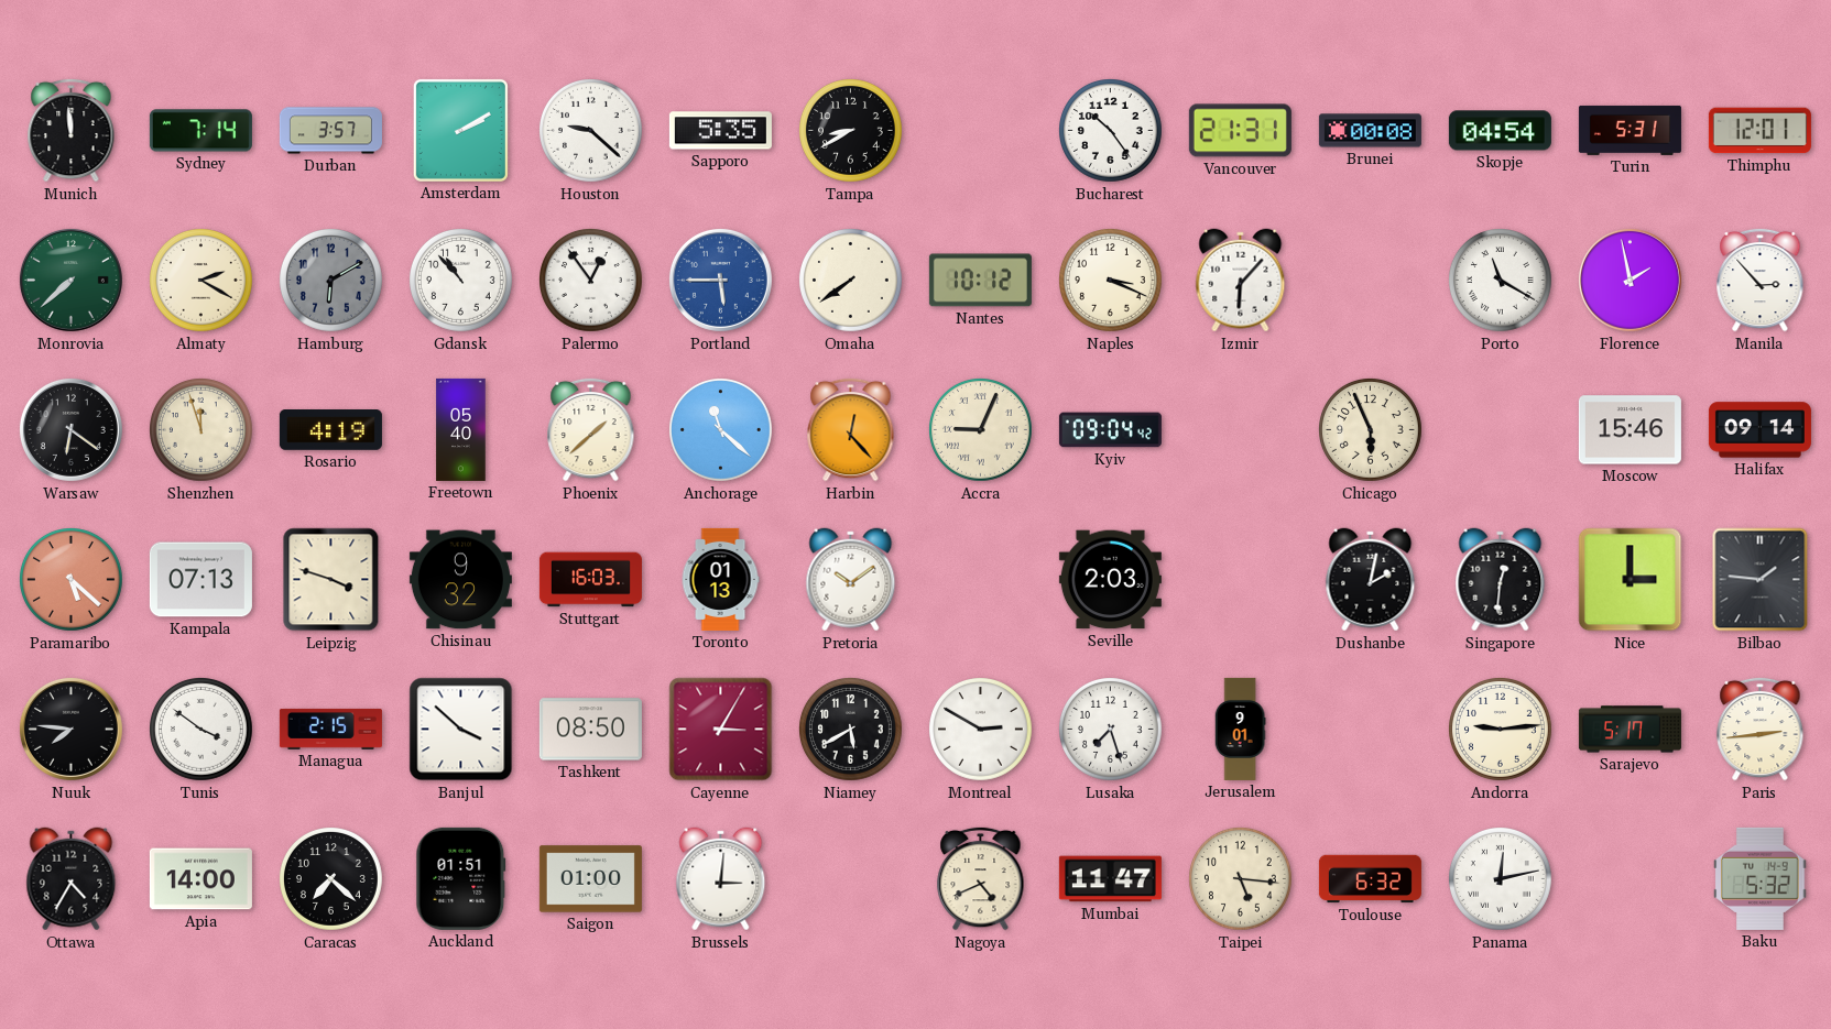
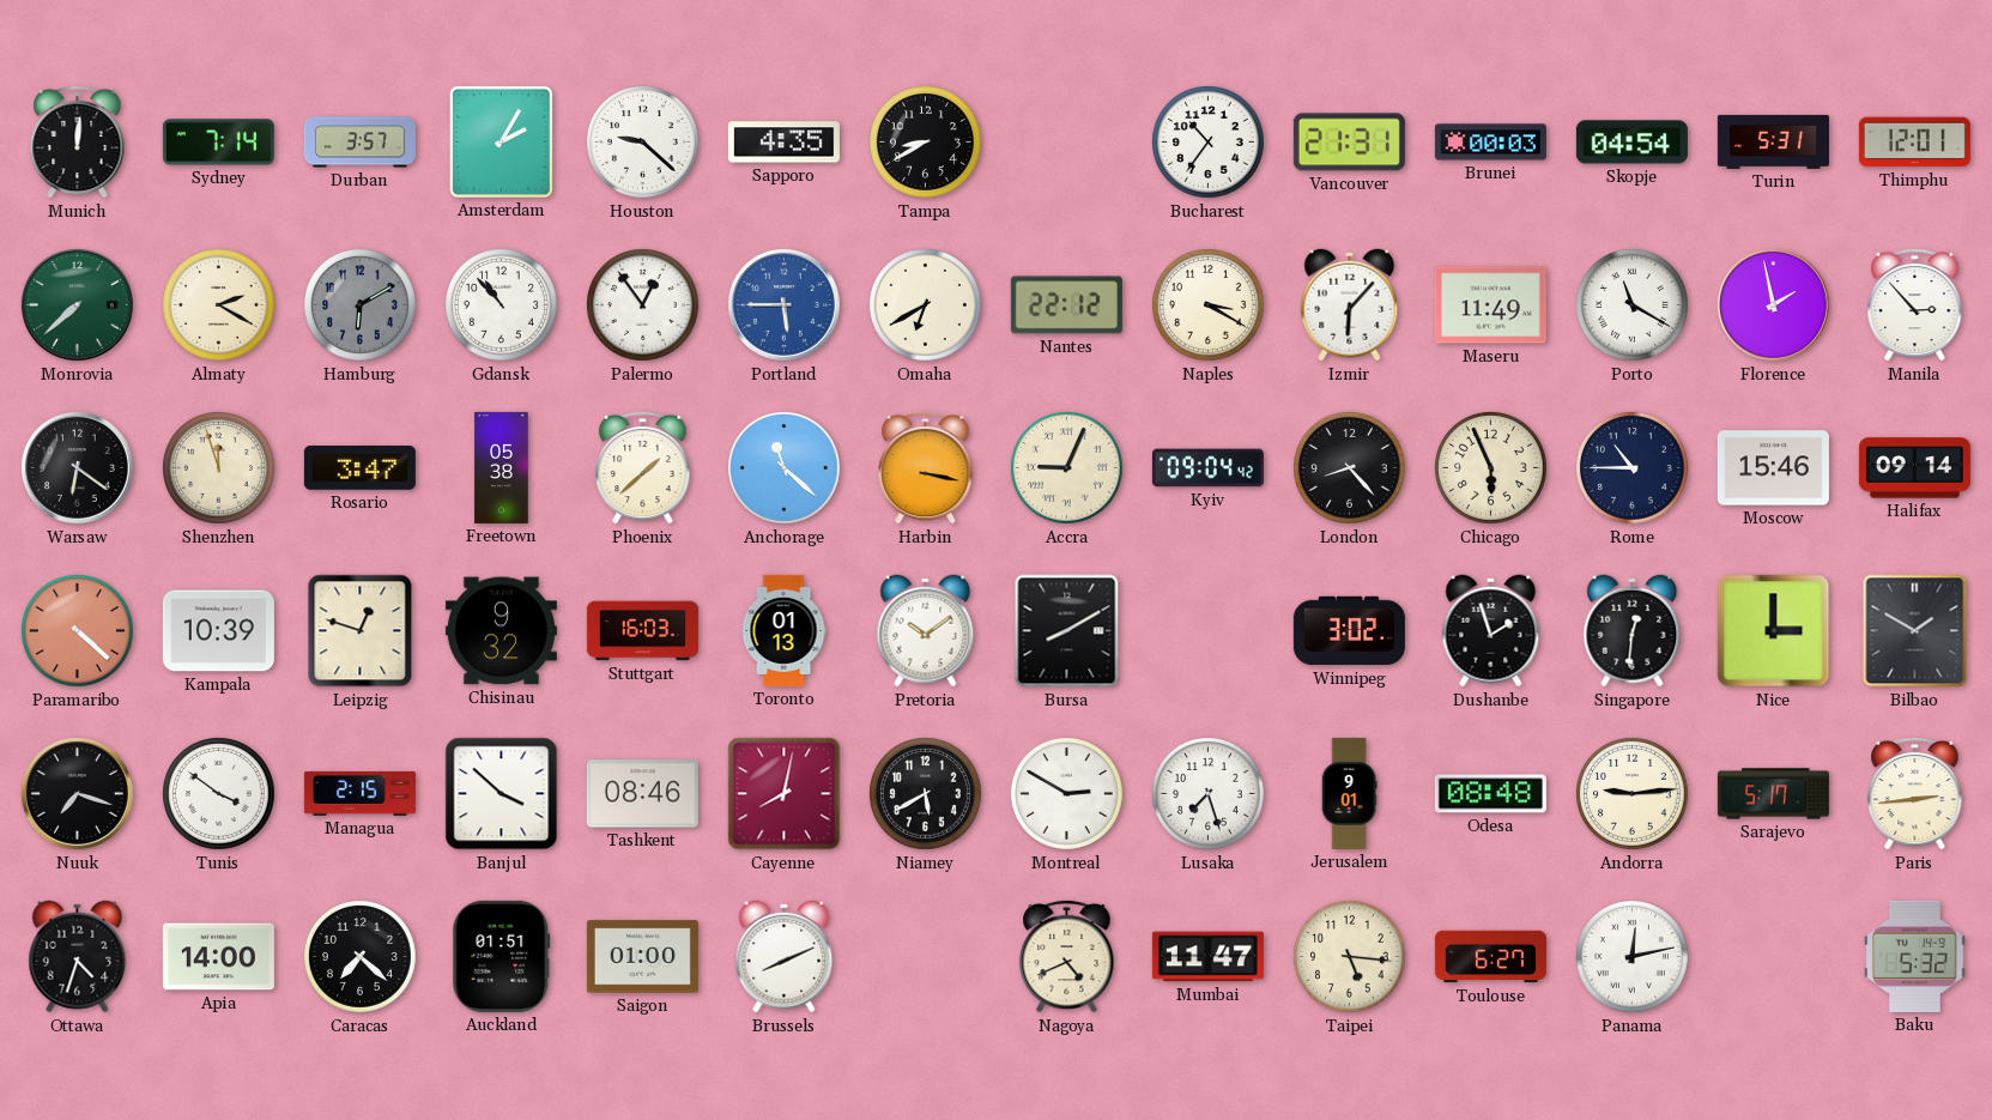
Munich: 11:59 -> 12:01 (78, 141)
Amsterdam: 2:10 -> 2:05 (501, 141)
Sapporo: 5:35 -> 4:35 (783, 143)
Bucharest: 10:24 -> 10:36 (1209, 143)
Brunei: 00:08 -> 00:03 (1490, 143)
Omaha: 7:39 -> 6:40 (926, 305)
Nantes: 10:12 -> 22:12 (1066, 305)
Naples: 3:19 -> 3:20 (1209, 305)
Maseru: none -> 11:49 (1490, 305)
Rosario: 4:19 -> 3:47 (359, 468)
Freetown: 05:40 -> 05:38 (502, 467)
Harbin: 12:23 -> 3:17 (926, 467)
London: none -> 8:23 (1350, 468)
Rome: none -> 10:45 (1633, 468)
Paramaribo: 5:22 -> 4:22 (78, 631)
Kampala: 07:13 -> 10:39 (218, 631)
Leipzig: 3:48 -> 12:48 (361, 631)
Bursa: none -> 8:10 (1067, 631)
Seville: 2:03 -> none (1110, 580)
Winnipeg: none -> 3:02 (1349, 631)
Dushanbe: 2:02 -> 1:57 (1491, 631)
Bilbao: 1:46 -> 1:50 (1915, 631)
Nuuk: 7:46 -> 7:18 (77, 793)
Tashkent: 08:50 -> 08:46 (642, 794)
Cayenne: 3:05 -> 8:02 (785, 794)
Odesa: none -> 08:48 (1490, 794)
Ottawa: 4:35 -> 4:33 (78, 957)
Brussels: 3:01 -> 8:11 (785, 957)
Toulouse: 6:32 -> 6:27 (1490, 957)
